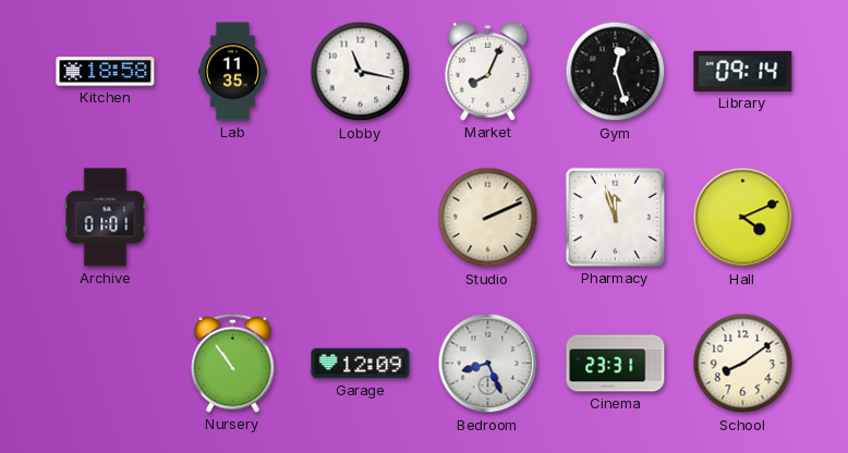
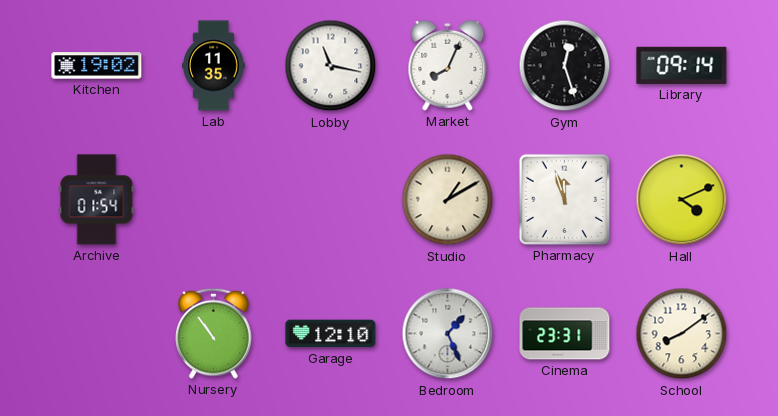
Kitchen: 18:58 -> 19:02 (97, 66)
Archive: 01:01 -> 01:54 (97, 200)
Studio: 2:11 -> 1:10 (448, 200)
Garage: 12:09 -> 12:10 (331, 334)
Bedroom: 8:26 -> 1:26 (448, 334)
